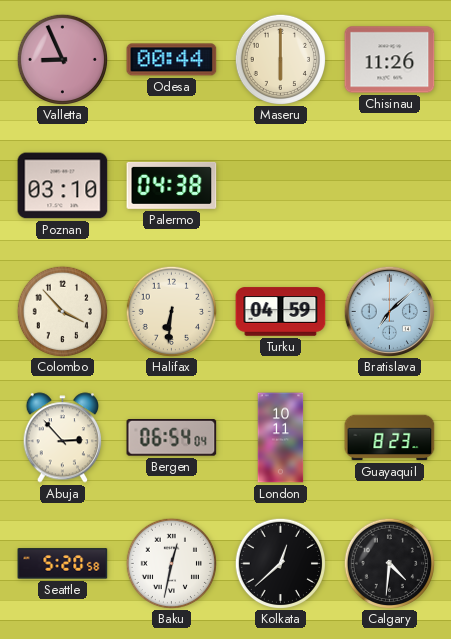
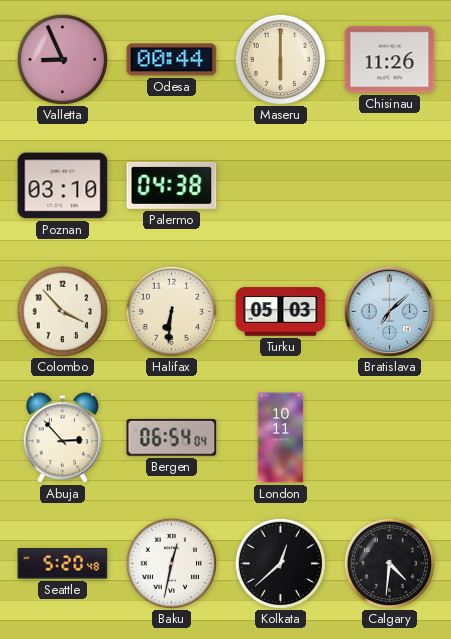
Turku: 04:59 -> 05:03 (281, 312)
Guayaquil: 8:23 -> none (390, 438)
Seattle: 5:20:58 -> 5:20:48 (63, 564)
